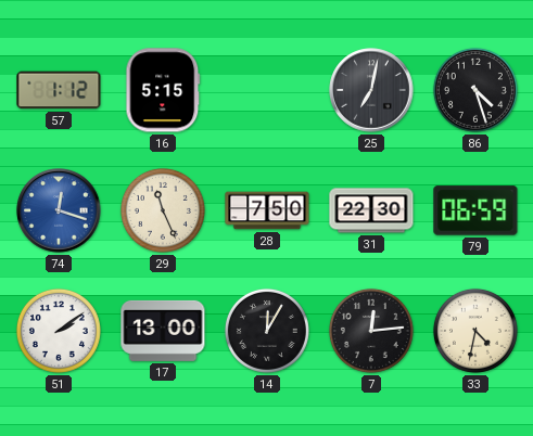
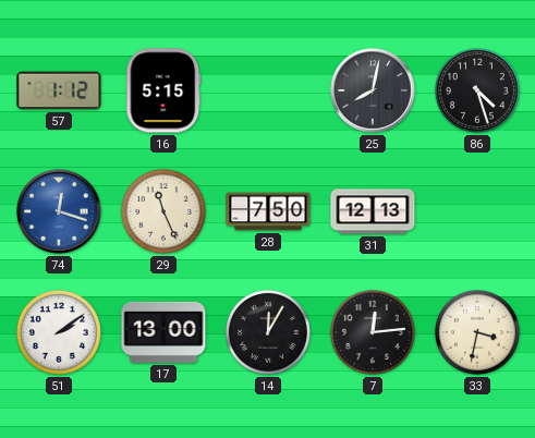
25: 7:02 -> 8:02 (373, 90)
31: 22:30 -> 12:13 (373, 211)
79: 06:59 -> none (475, 210)
33: 4:32 -> 3:32 (477, 332)
